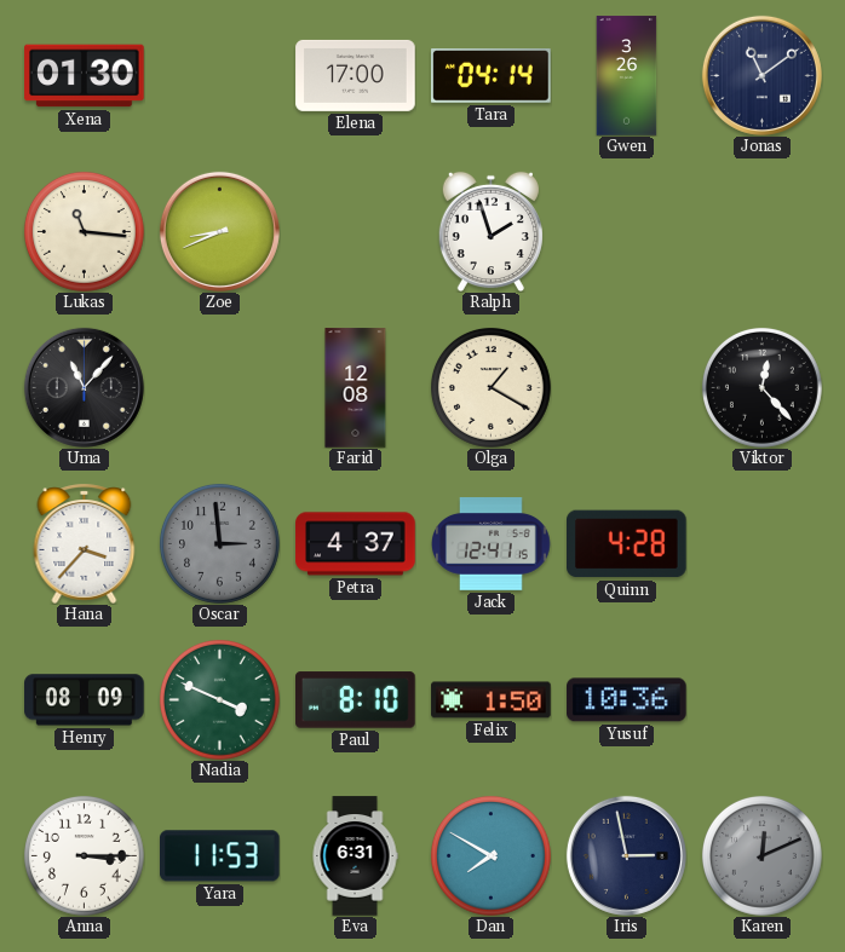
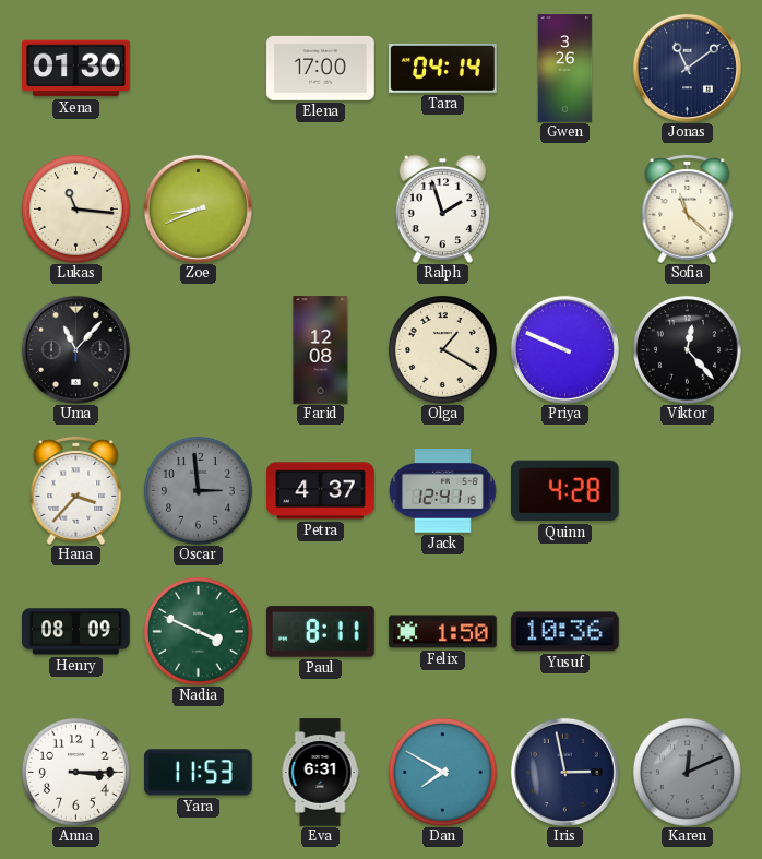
Sofia: none -> 11:22 (688, 208)
Priya: none -> 9:49 (564, 349)
Paul: 8:10 -> 8:11 (321, 632)
